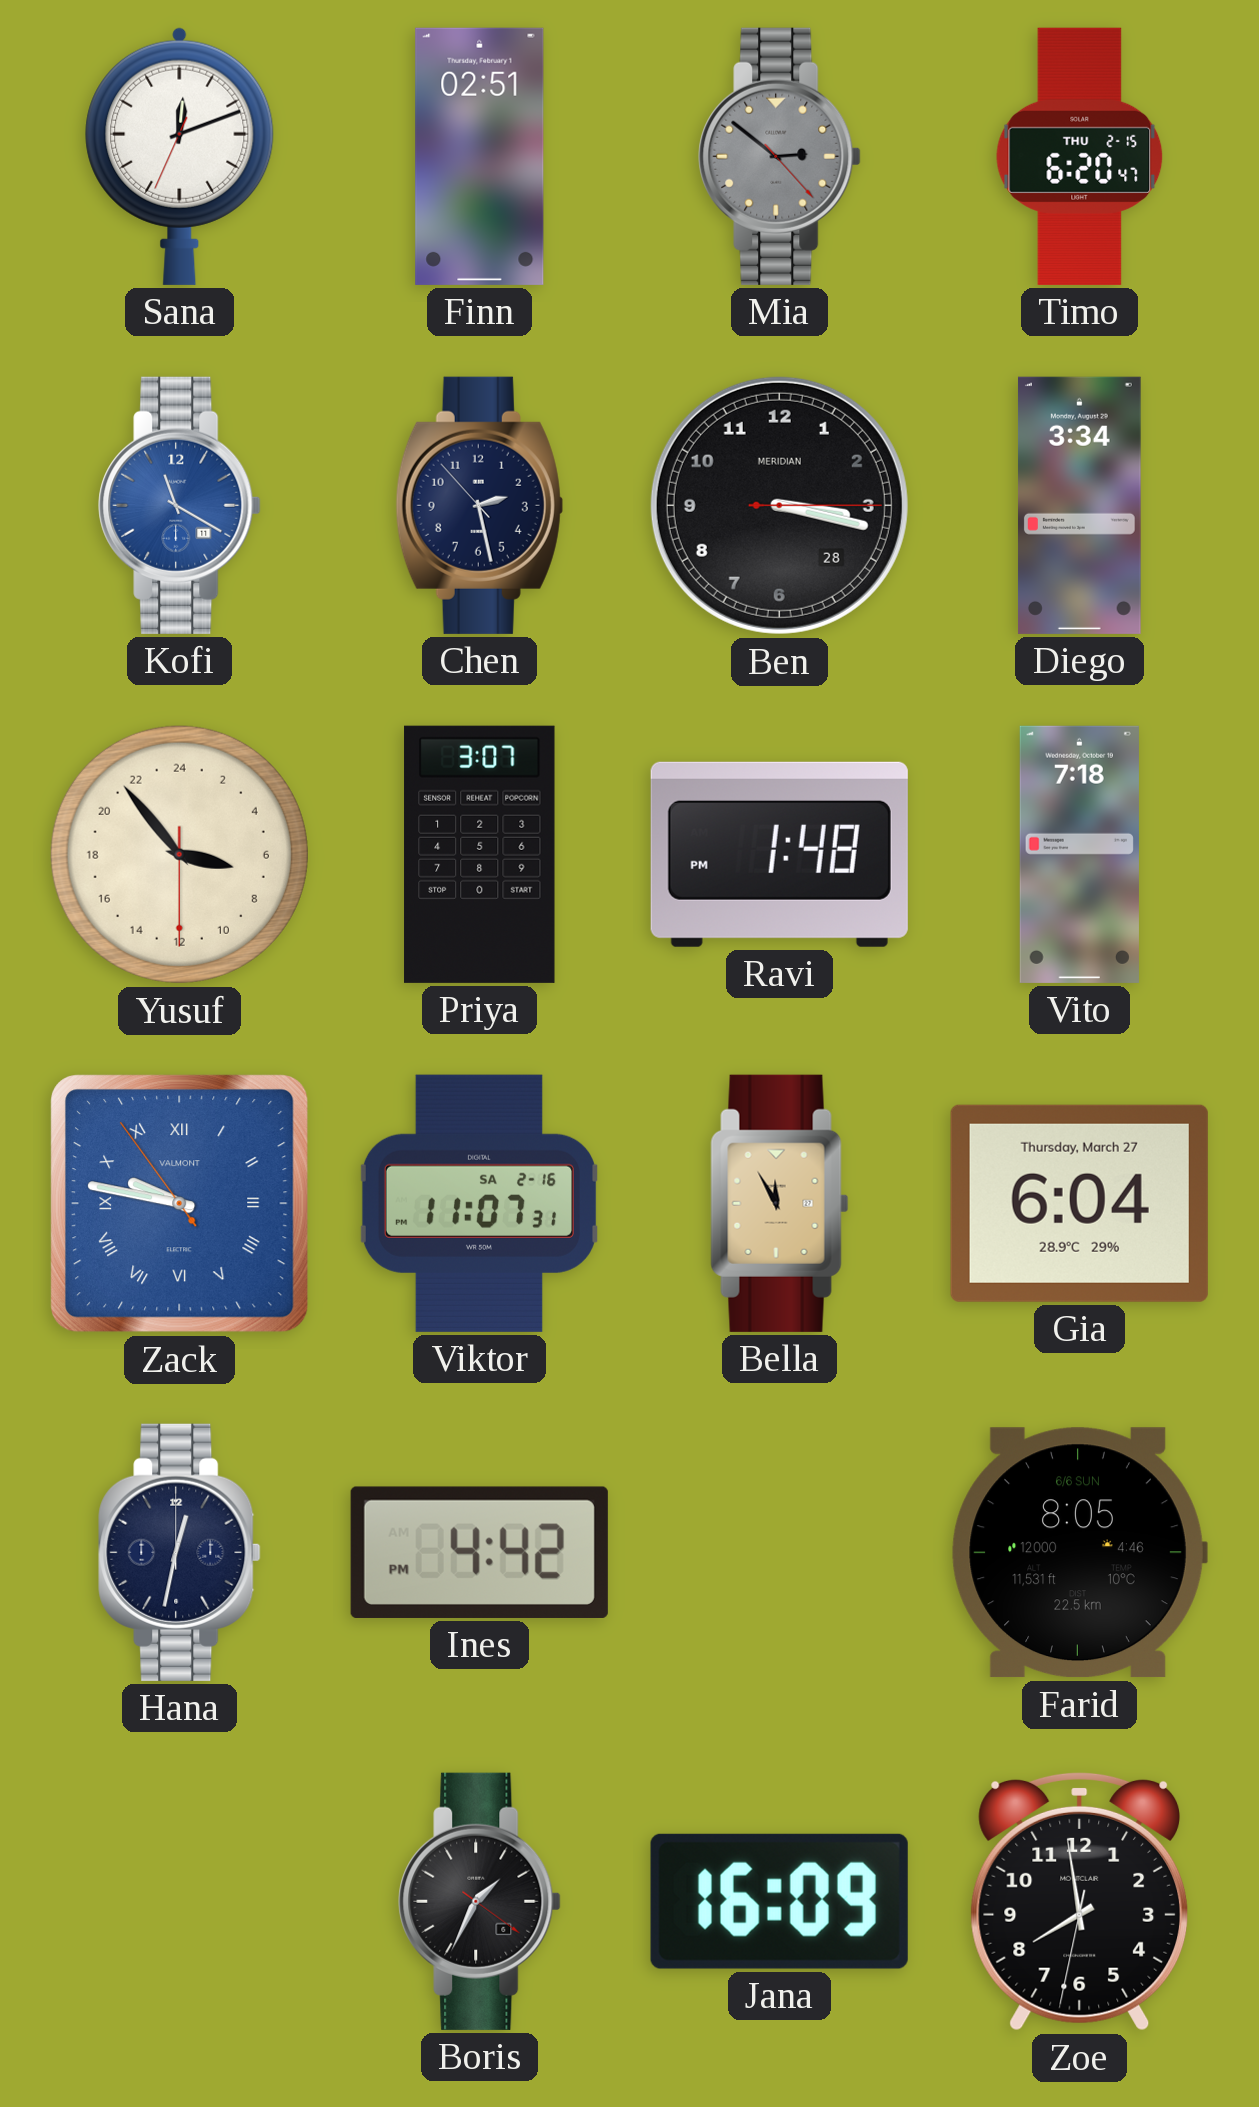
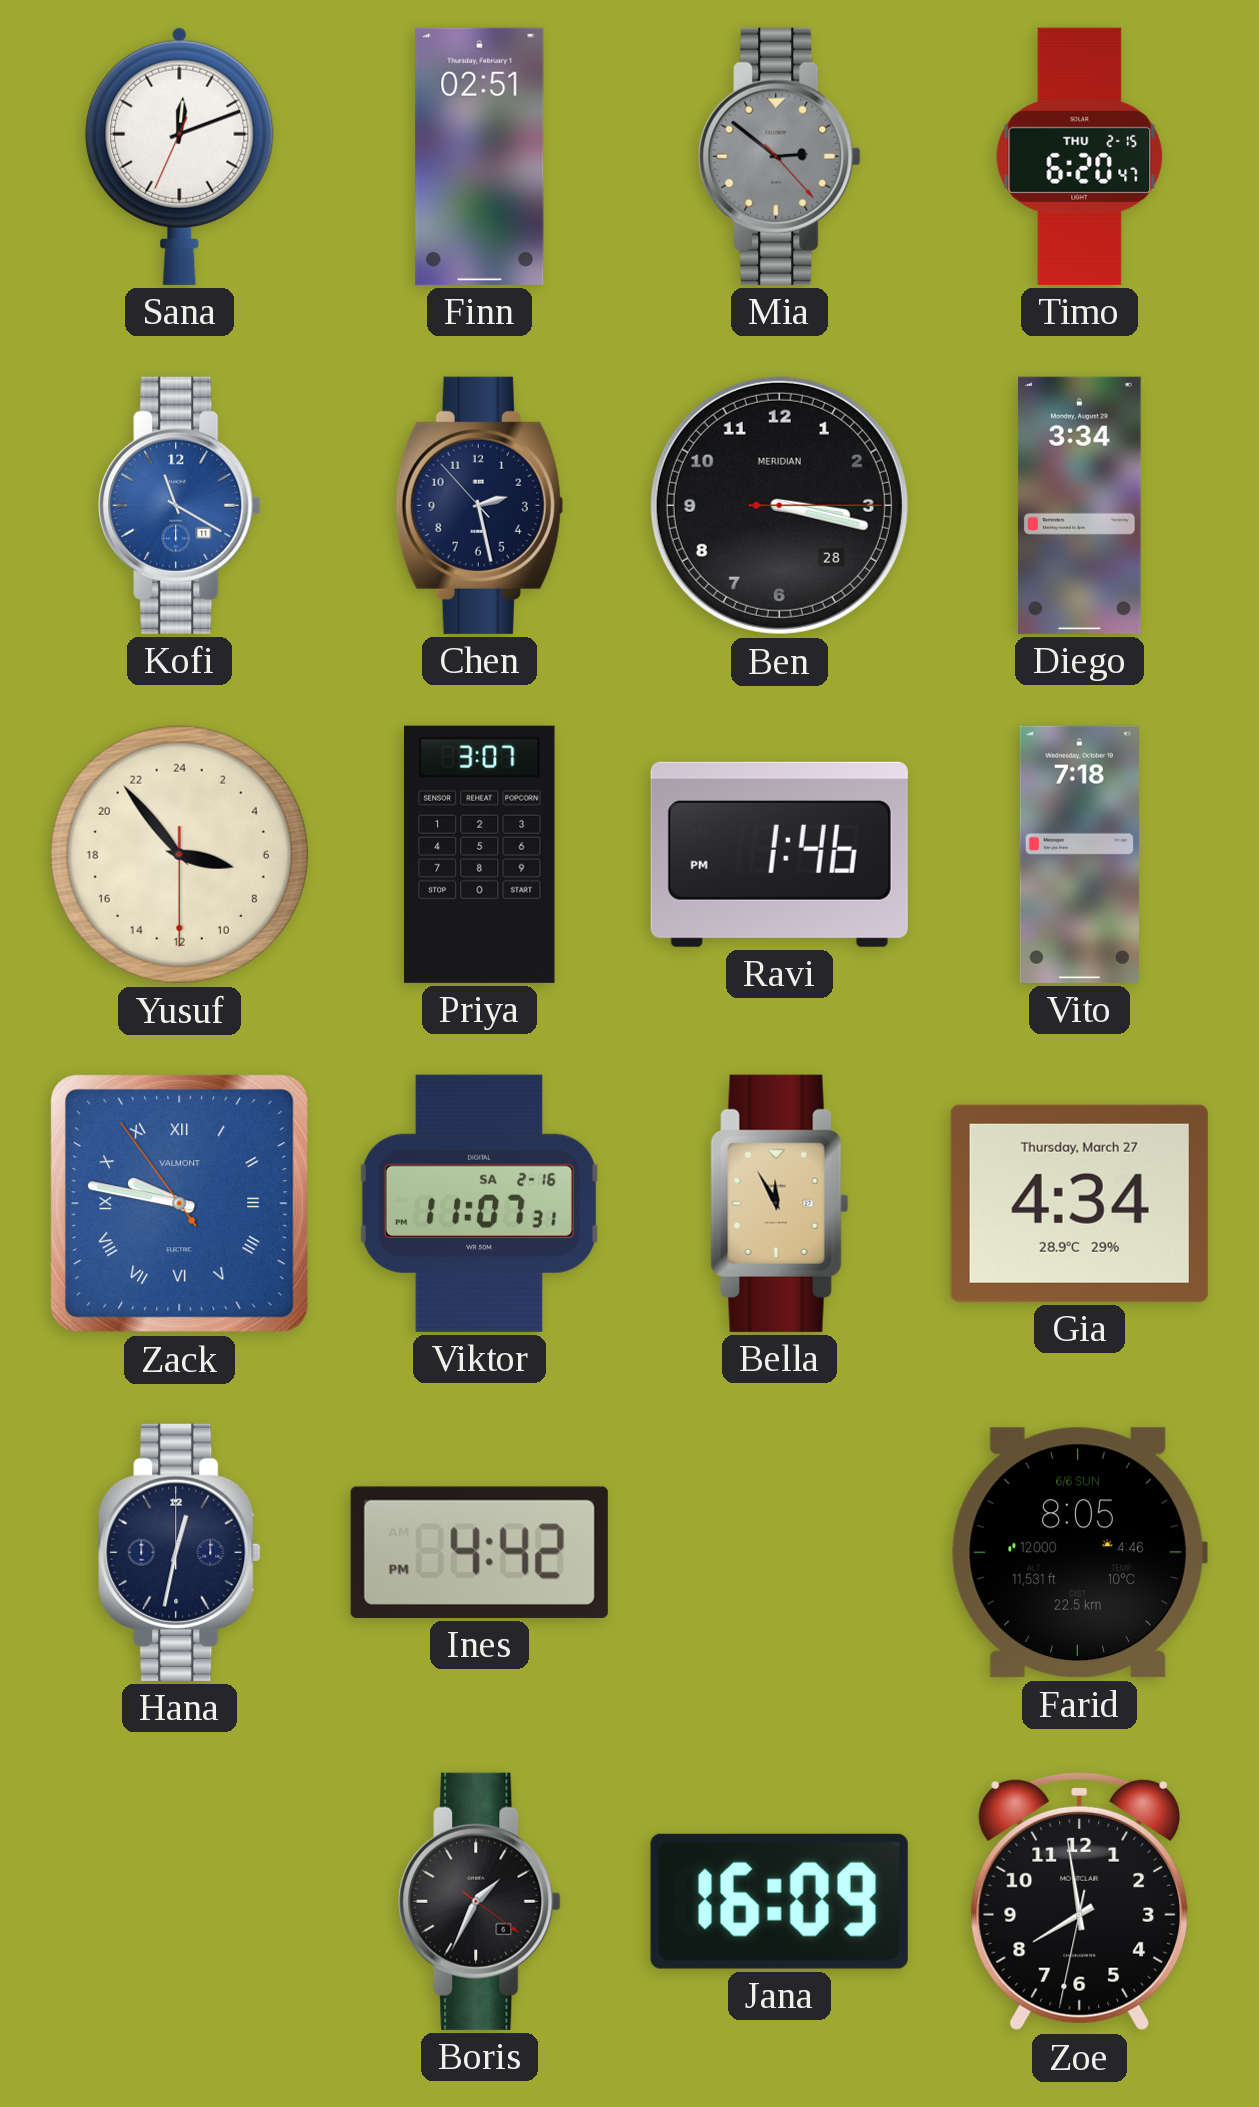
Ravi: 1:48 -> 1:46 (779, 854)
Gia: 6:04 -> 4:34 (1079, 1203)
